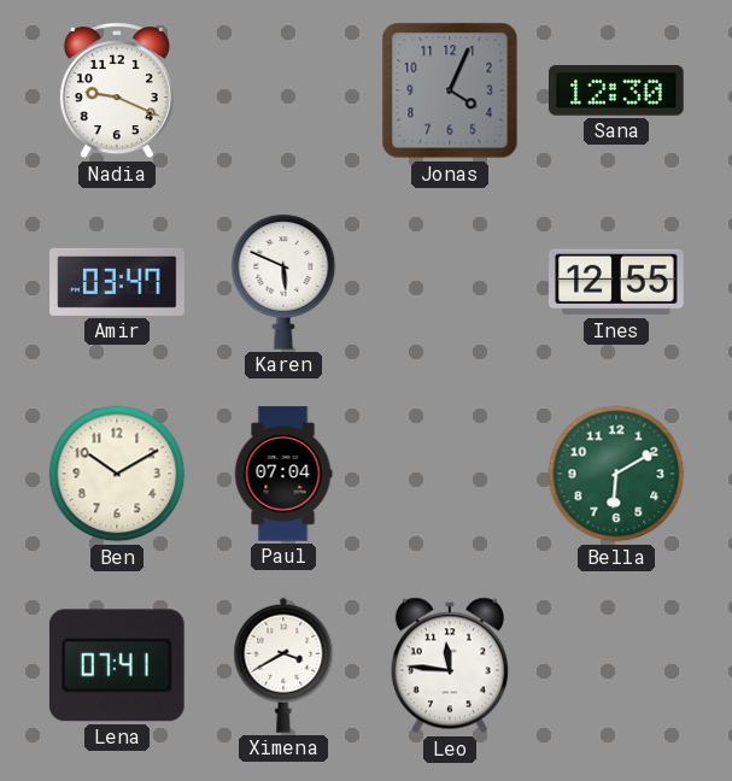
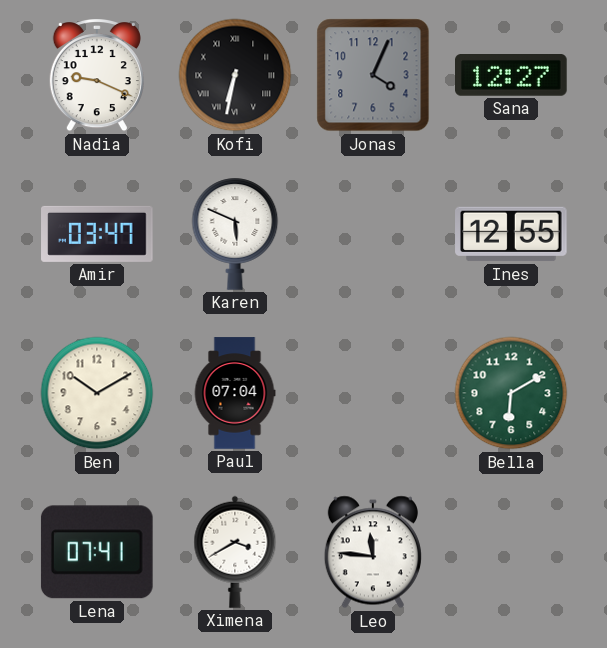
Kofi: none -> 6:32 (235, 75)
Sana: 12:30 -> 12:27 (511, 76)
